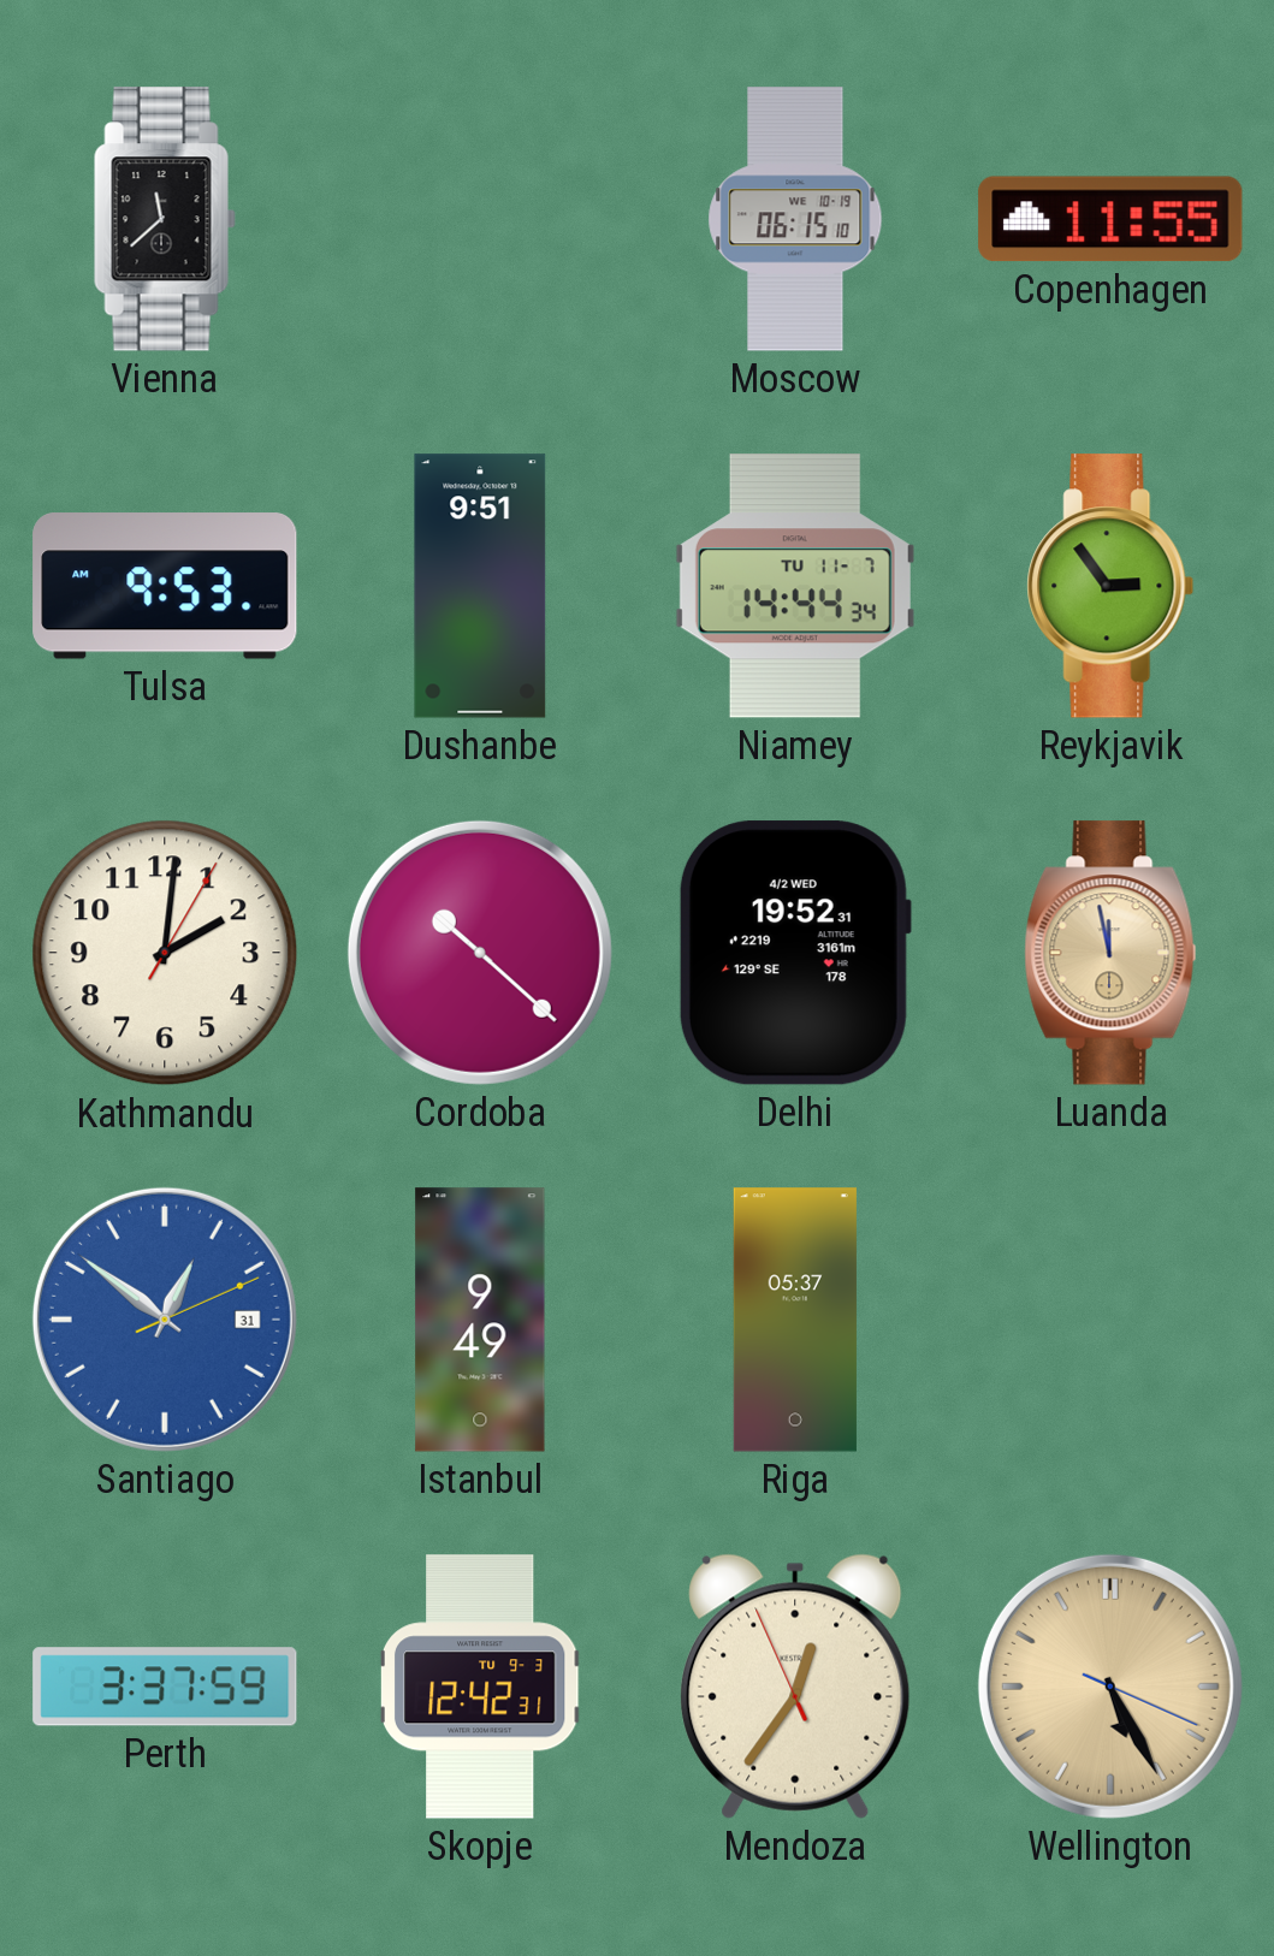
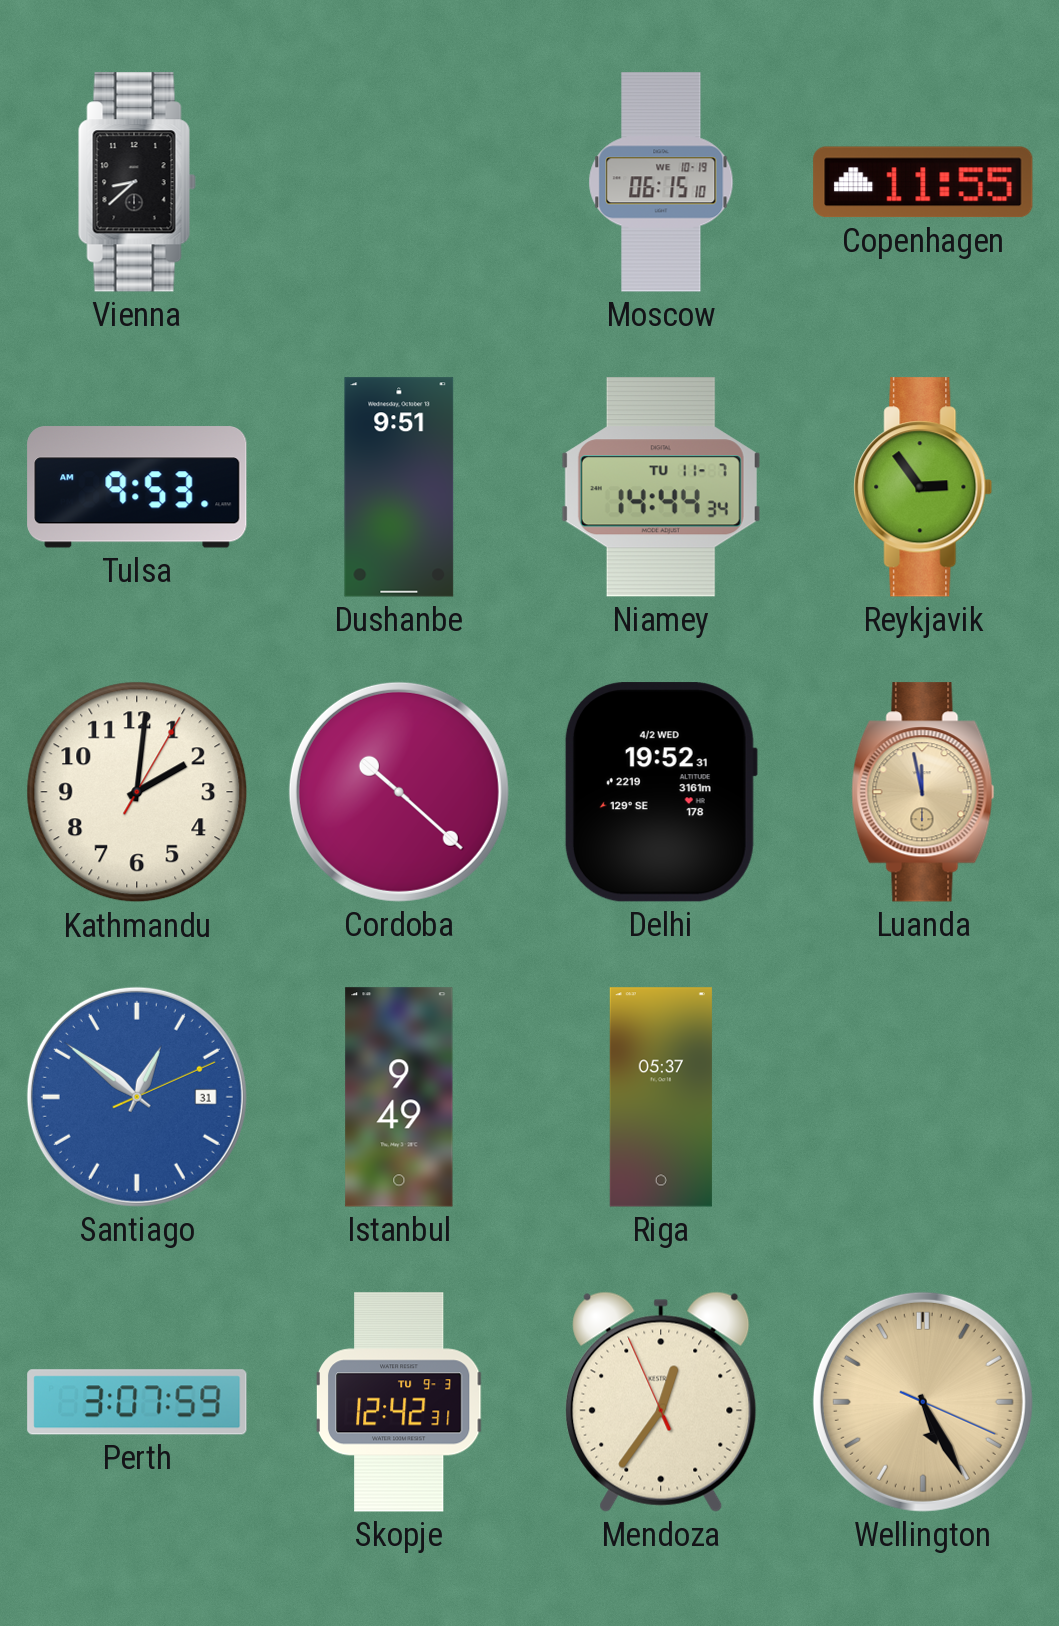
Vienna: 11:38 -> 8:38 (137, 182)
Perth: 3:37 -> 3:07 (137, 1402)
